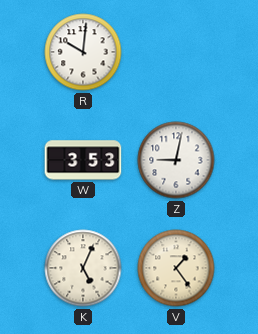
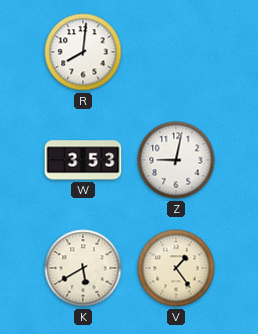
R: 10:01 -> 8:01 (83, 52)
K: 5:04 -> 5:40 (83, 268)
